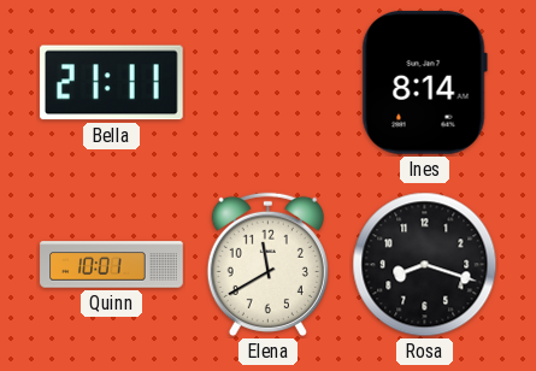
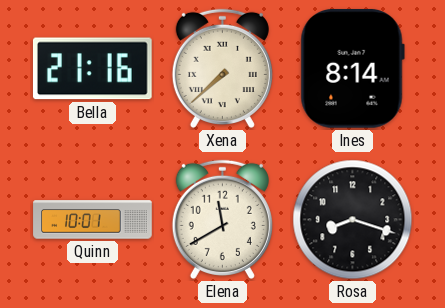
Bella: 21:11 -> 21:16 (92, 69)
Xena: none -> 7:38 (222, 68)
